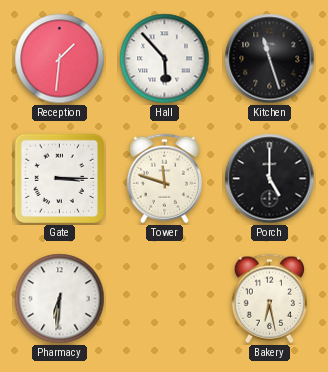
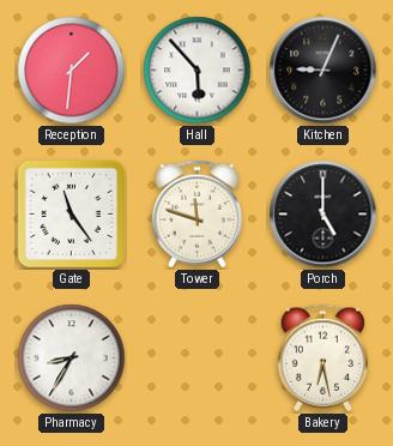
Kitchen: 11:27 -> 9:04 (324, 71)
Gate: 3:15 -> 11:24 (72, 215)
Pharmacy: 6:31 -> 8:35 (72, 358)
